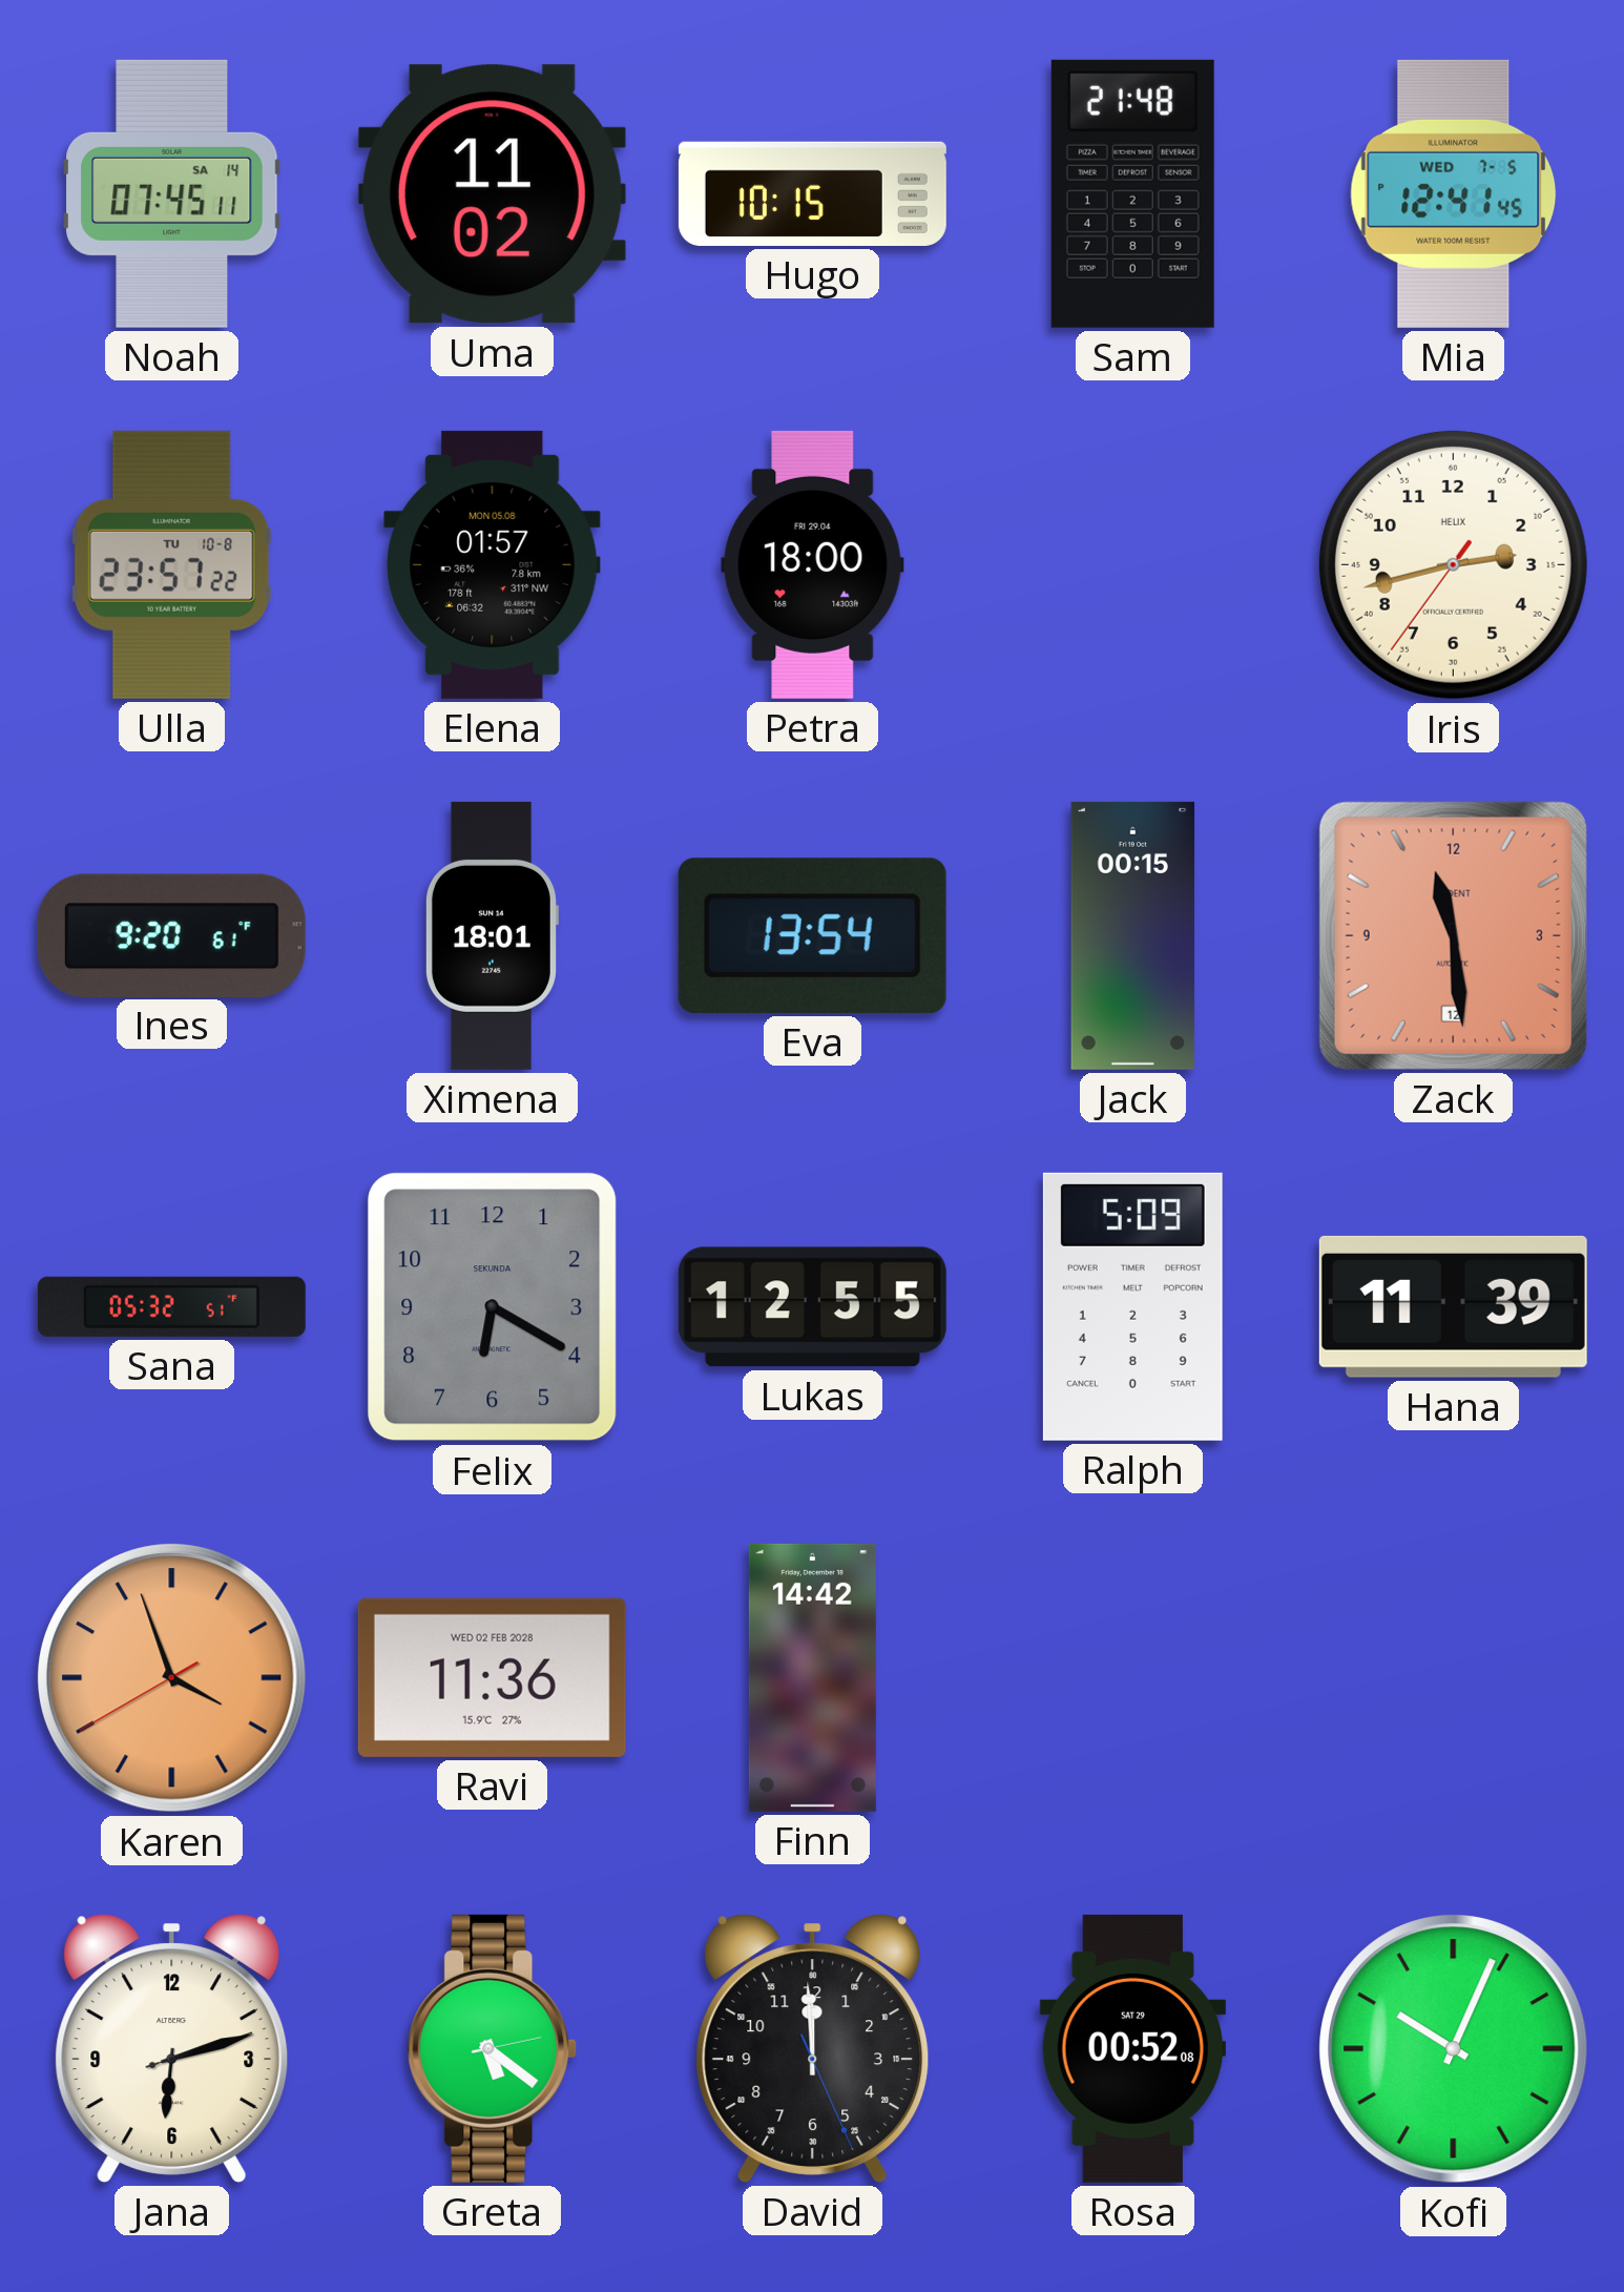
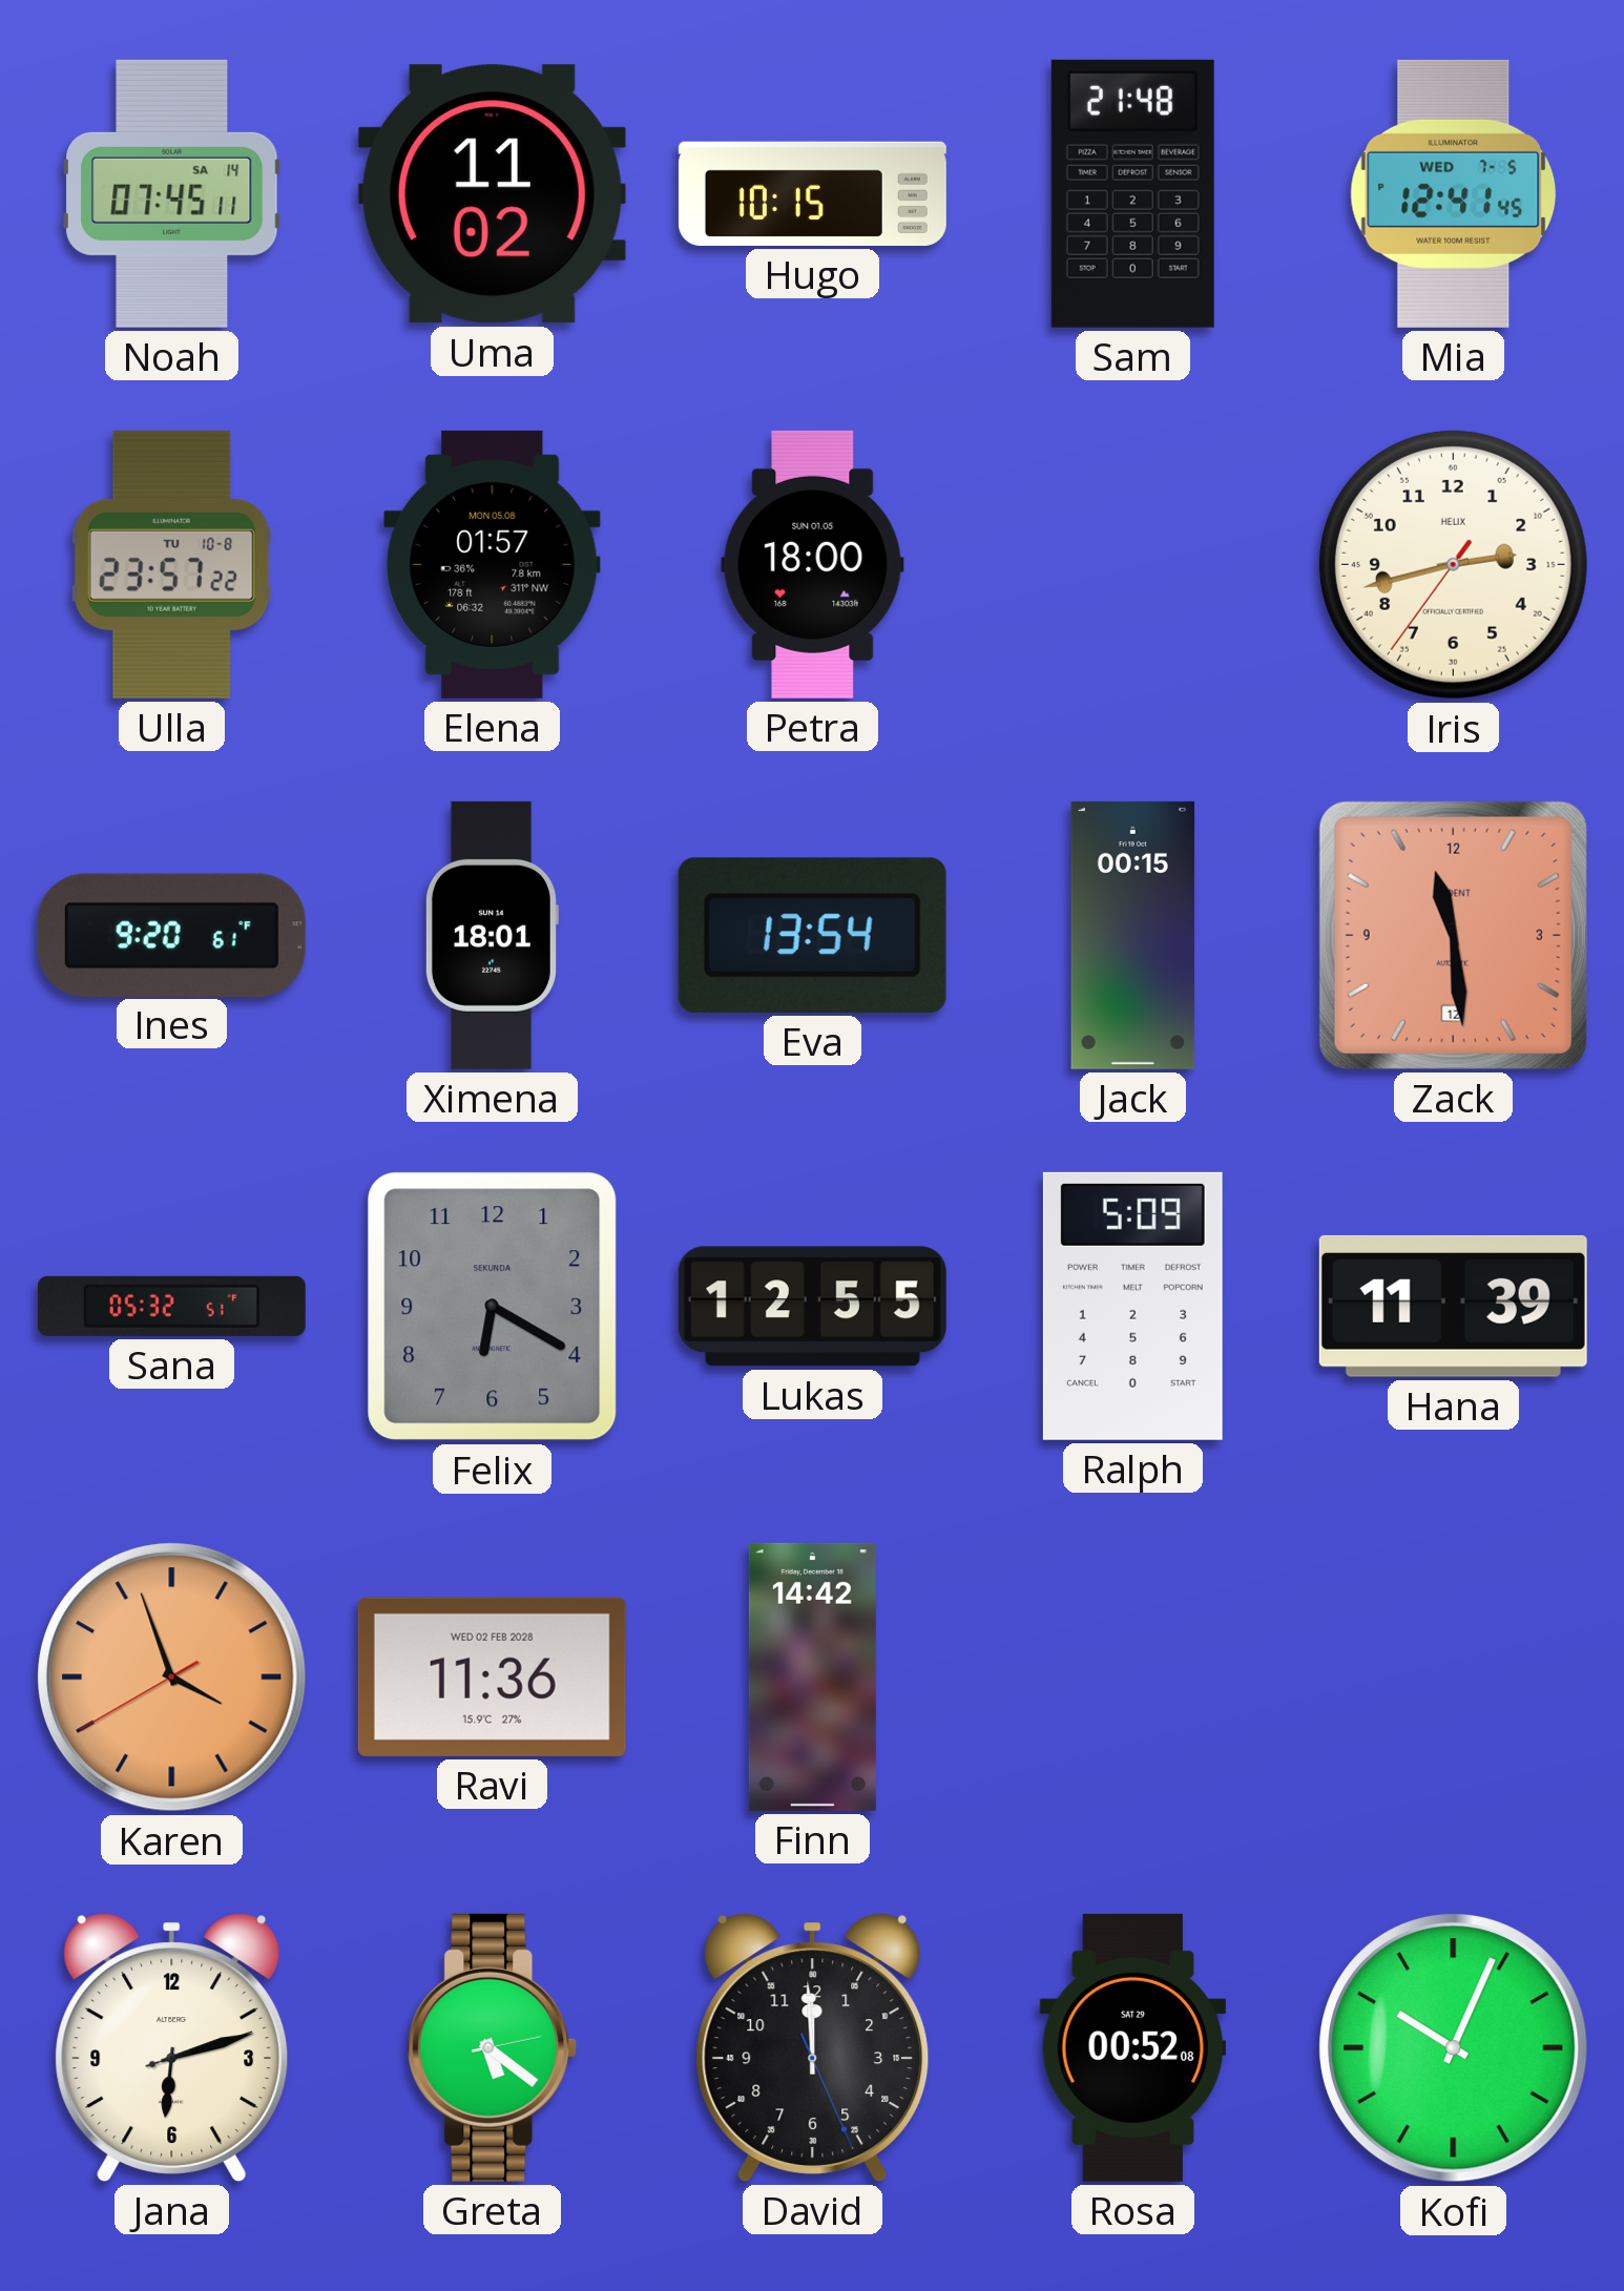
Petra date: FRI 29.04 -> SUN 01.05 (813, 564)
